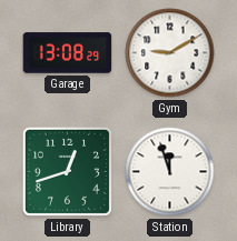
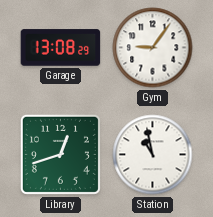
Gym: 9:10 -> 9:06 (153, 48)
Station: 11:57 -> 10:58 (153, 155)
